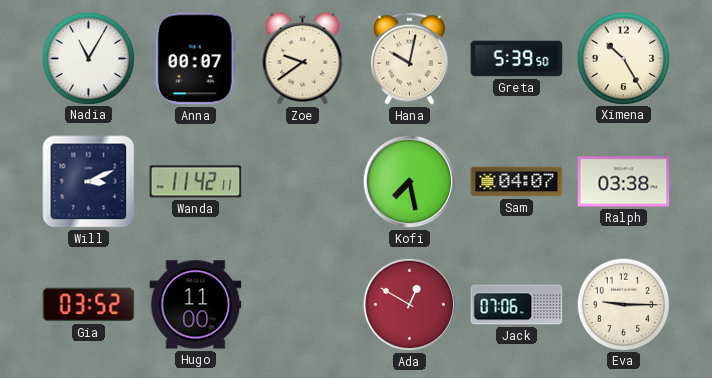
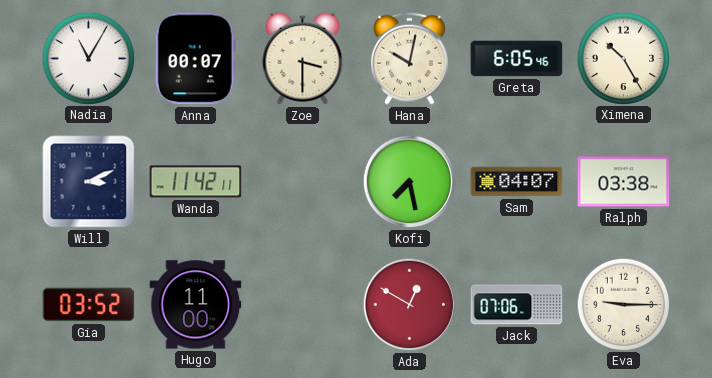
Zoe: 9:39 -> 3:30 (303, 58)
Greta: 5:39 -> 6:05 (517, 59)
